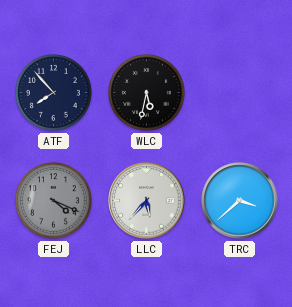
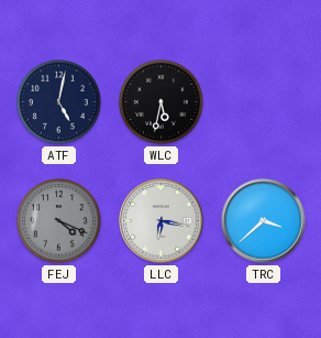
ATF: 7:53 -> 5:02 (59, 102)
LLC: 5:37 -> 6:17 (162, 221)
